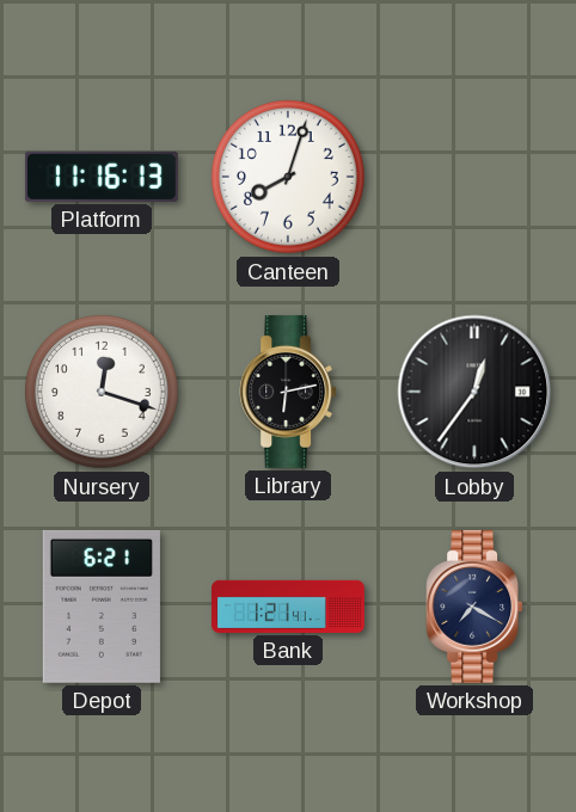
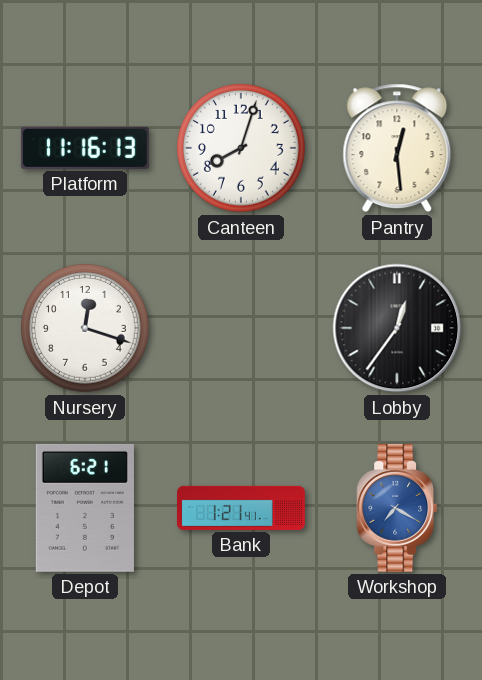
Pantry: none -> 12:29 (397, 148)
Library: 6:13 -> none (288, 392)
Workshop dial: navy -> blue (397, 508)
